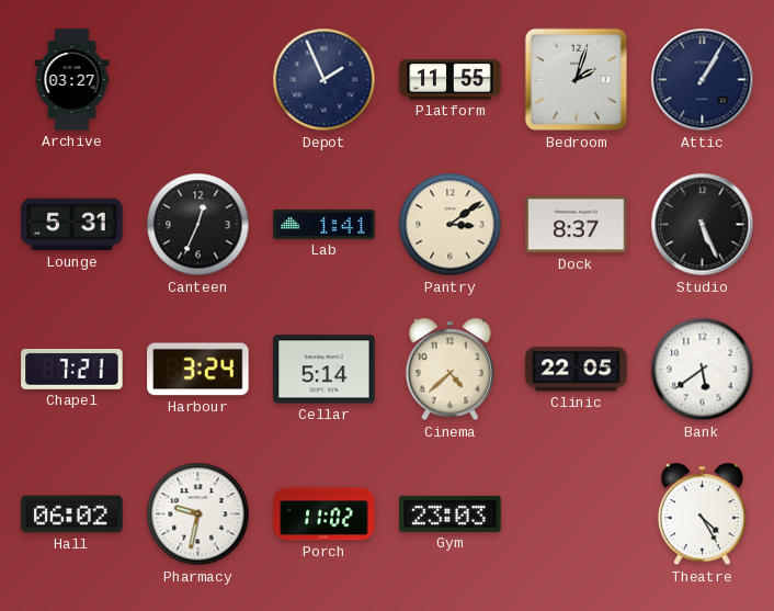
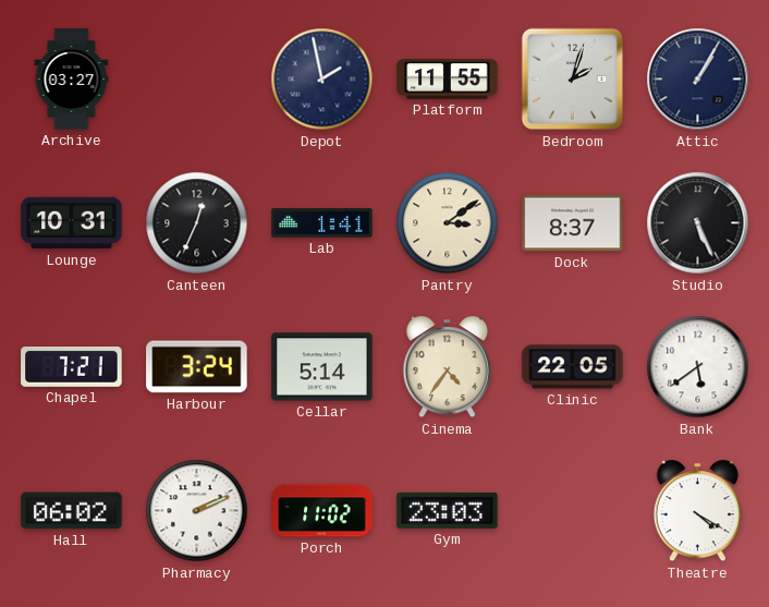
Depot: 1:56 -> 1:58 (322, 80)
Lounge: 5:31 -> 10:31 (72, 223)
Cinema: 4:38 -> 4:36 (447, 367)
Pharmacy: 9:32 -> 2:11 (197, 511)
Theatre: 4:25 -> 4:20 (697, 511)
